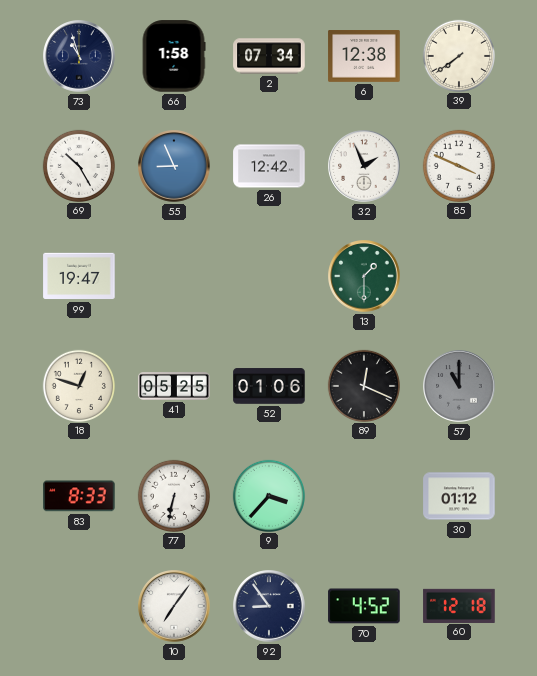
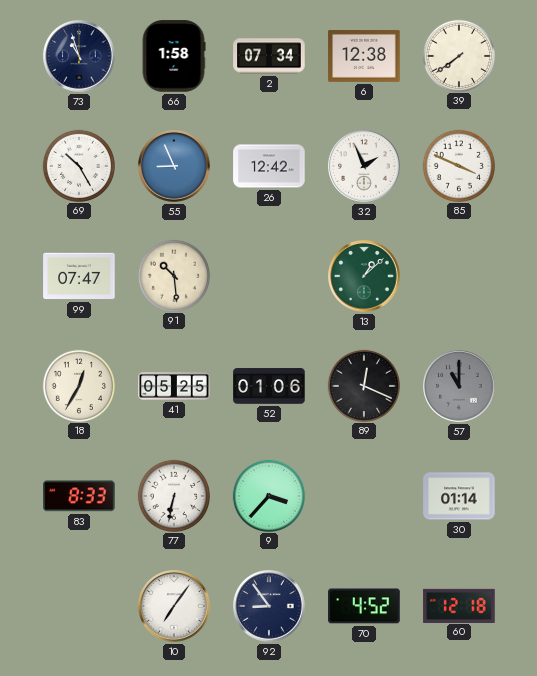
99: 19:47 -> 07:47 (79, 276)
91: none -> 10:29 (173, 275)
13: 1:30 -> 1:08 (364, 276)
18: 12:48 -> 12:35 (78, 385)
30: 01:12 -> 01:14 (459, 496)
